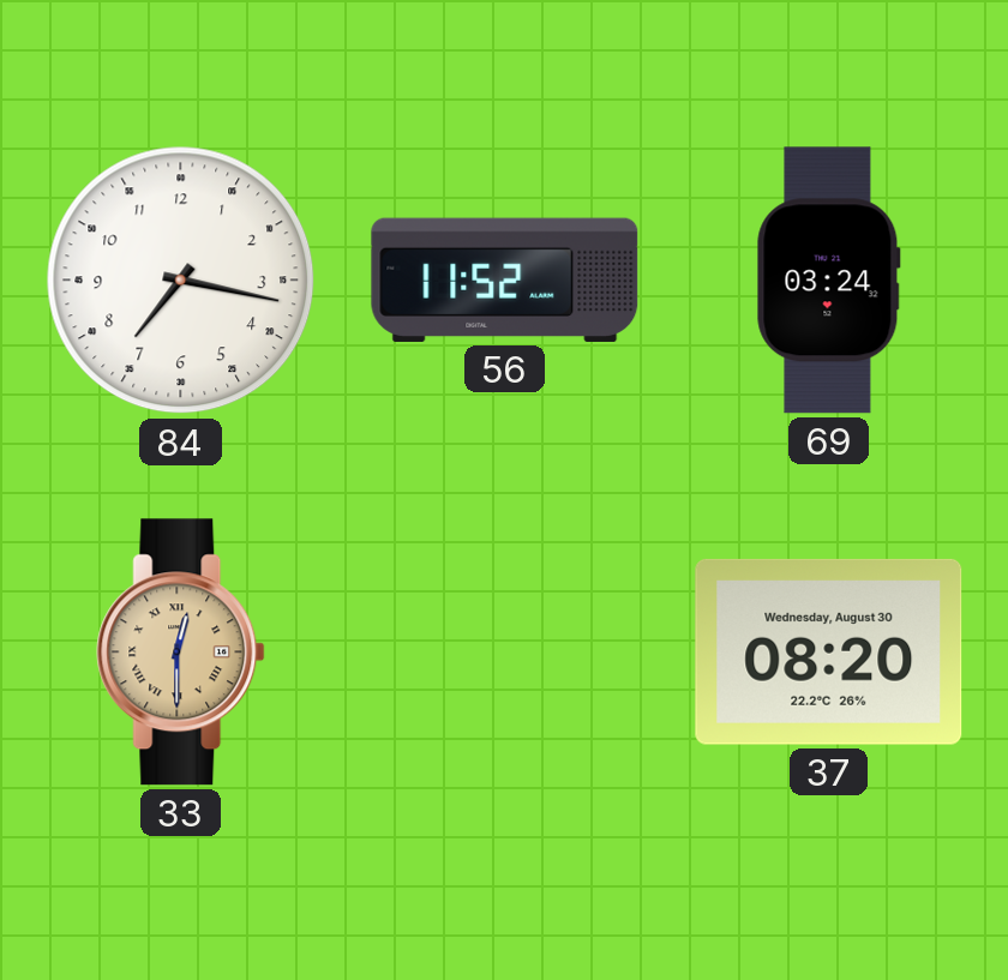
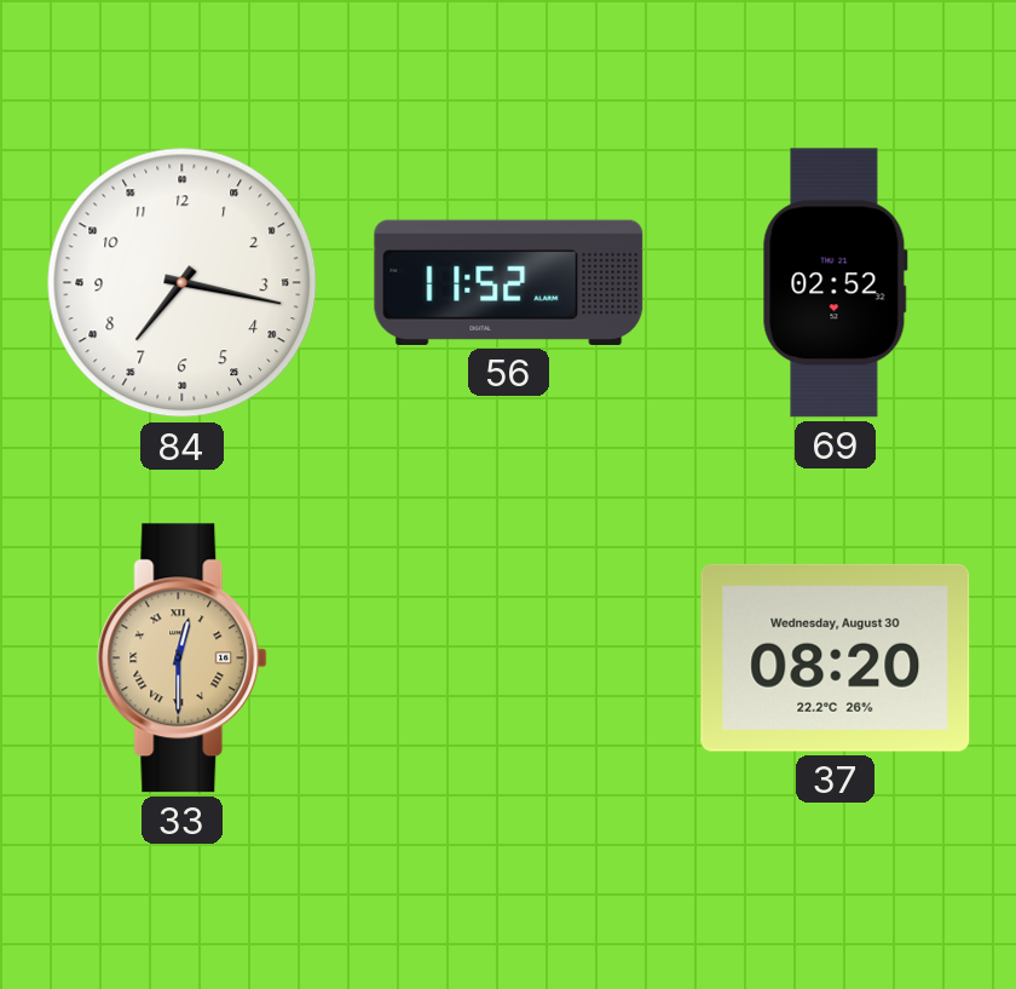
69: 03:24 -> 02:52 (835, 283)
